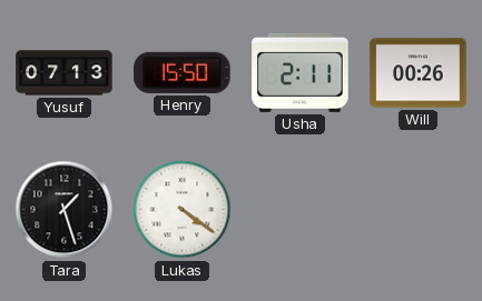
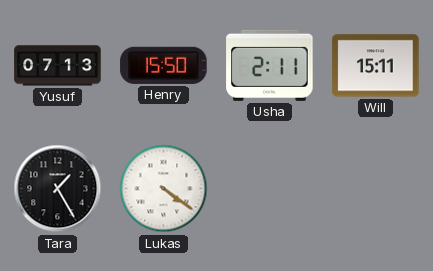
Will: 00:26 -> 15:11 (376, 66)
Tara: 1:27 -> 1:25 (58, 189)
